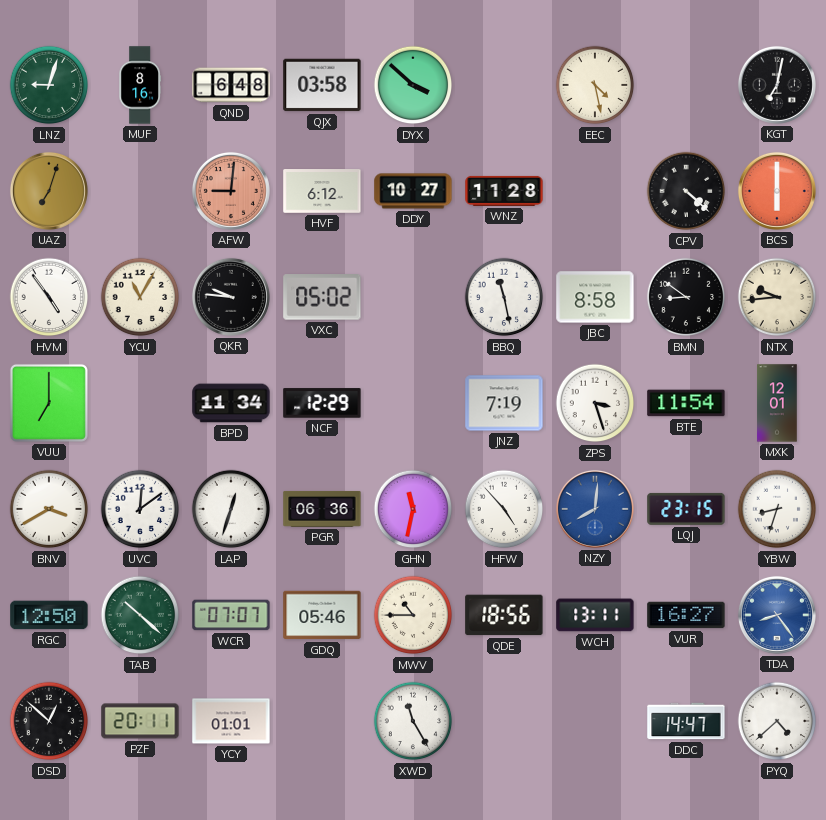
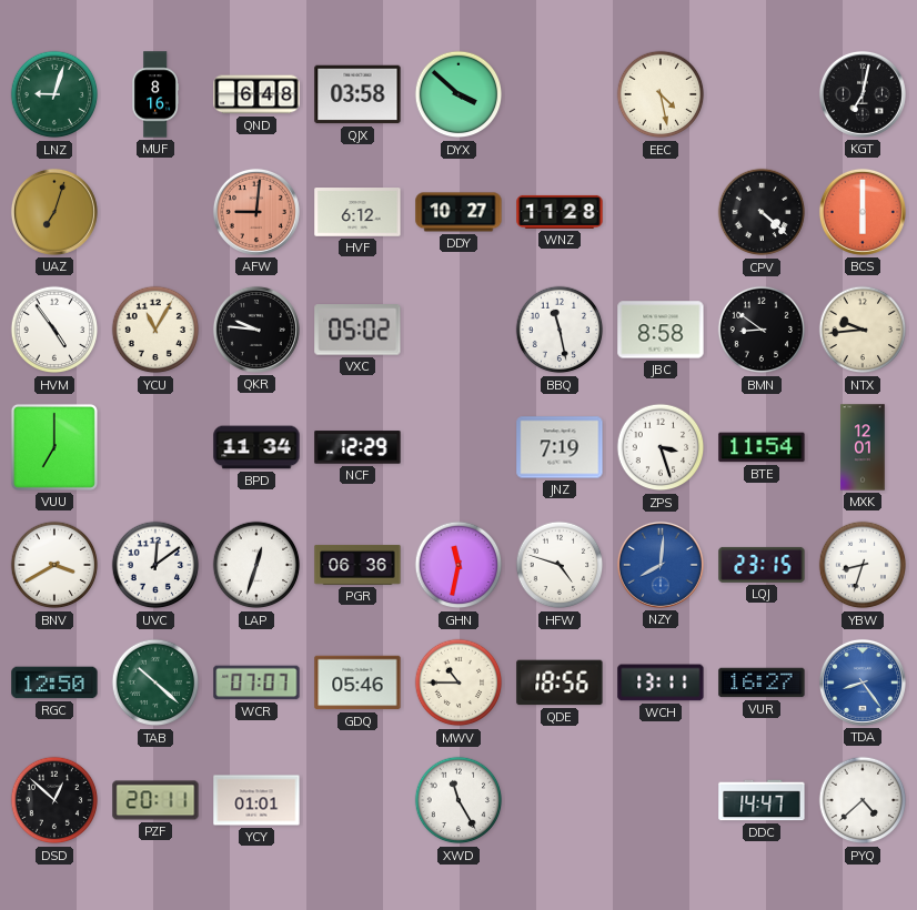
HFW: 4:53 -> 4:48 (560, 565)
